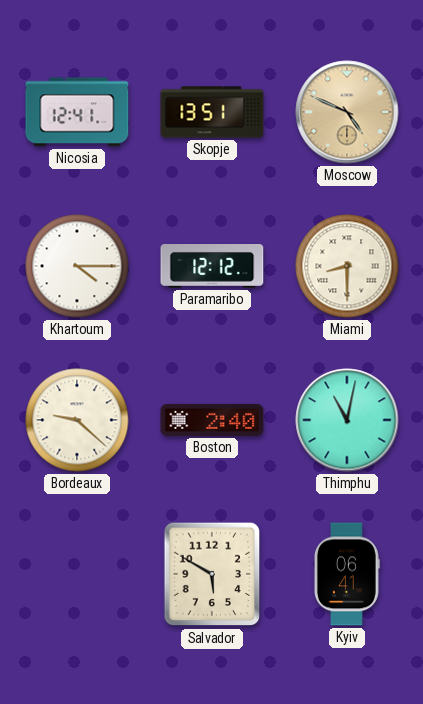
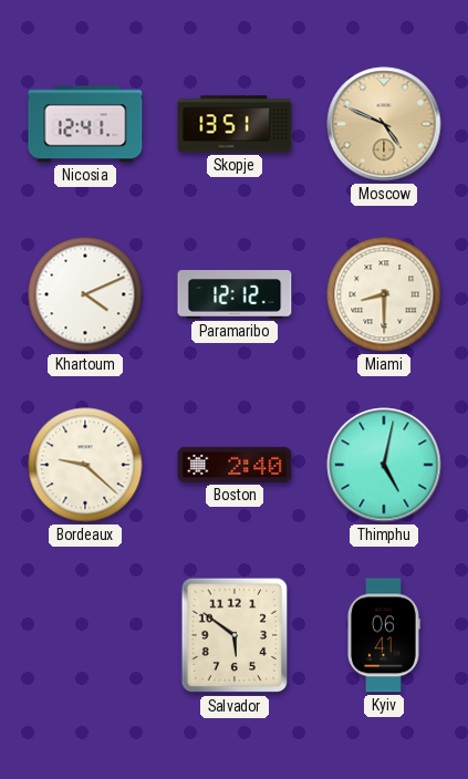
Khartoum: 4:15 -> 4:11 (85, 294)
Thimphu: 11:02 -> 5:02 (384, 465)
Salvador: 5:50 -> 5:51 (235, 635)
